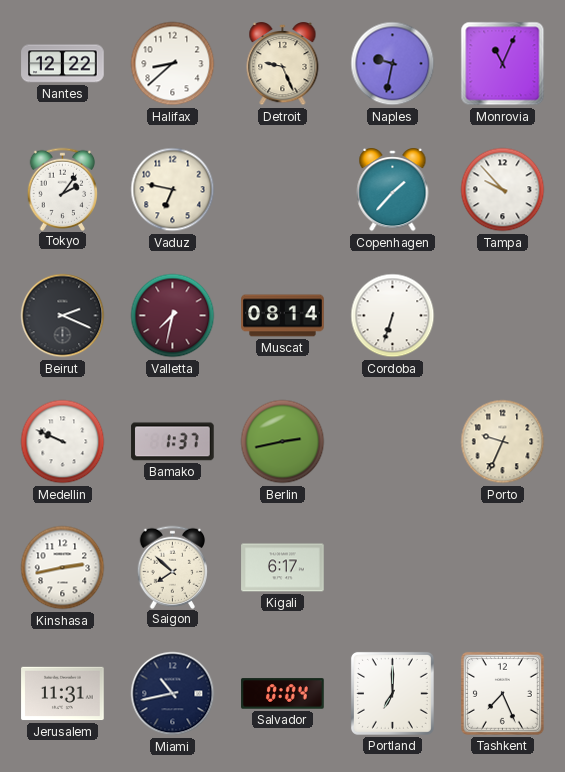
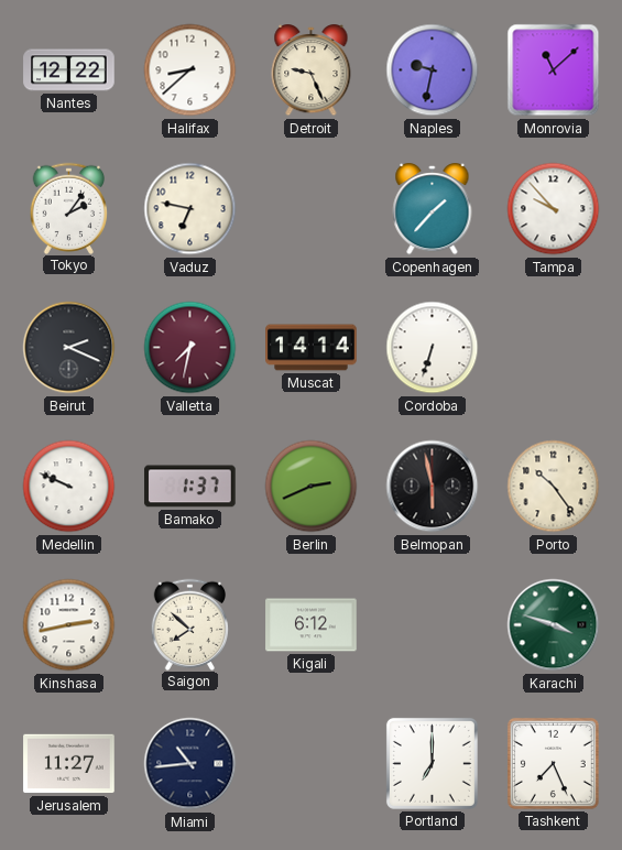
Monrovia: 11:04 -> 11:08 (554, 70)
Muscat: 08:14 -> 14:14 (312, 348)
Berlin: 2:43 -> 2:41 (312, 487)
Belmopan: none -> 5:58 (433, 487)
Porto: 9:34 -> 10:24 (554, 487)
Kigali: 6:17 -> 6:12 (312, 625)
Karachi: none -> 3:48 (554, 625)
Jerusalem: 11:31 -> 11:27 (69, 764)
Miami: 10:43 -> 10:44 (190, 764)
Salvador: 0:04 -> none (283, 694)
